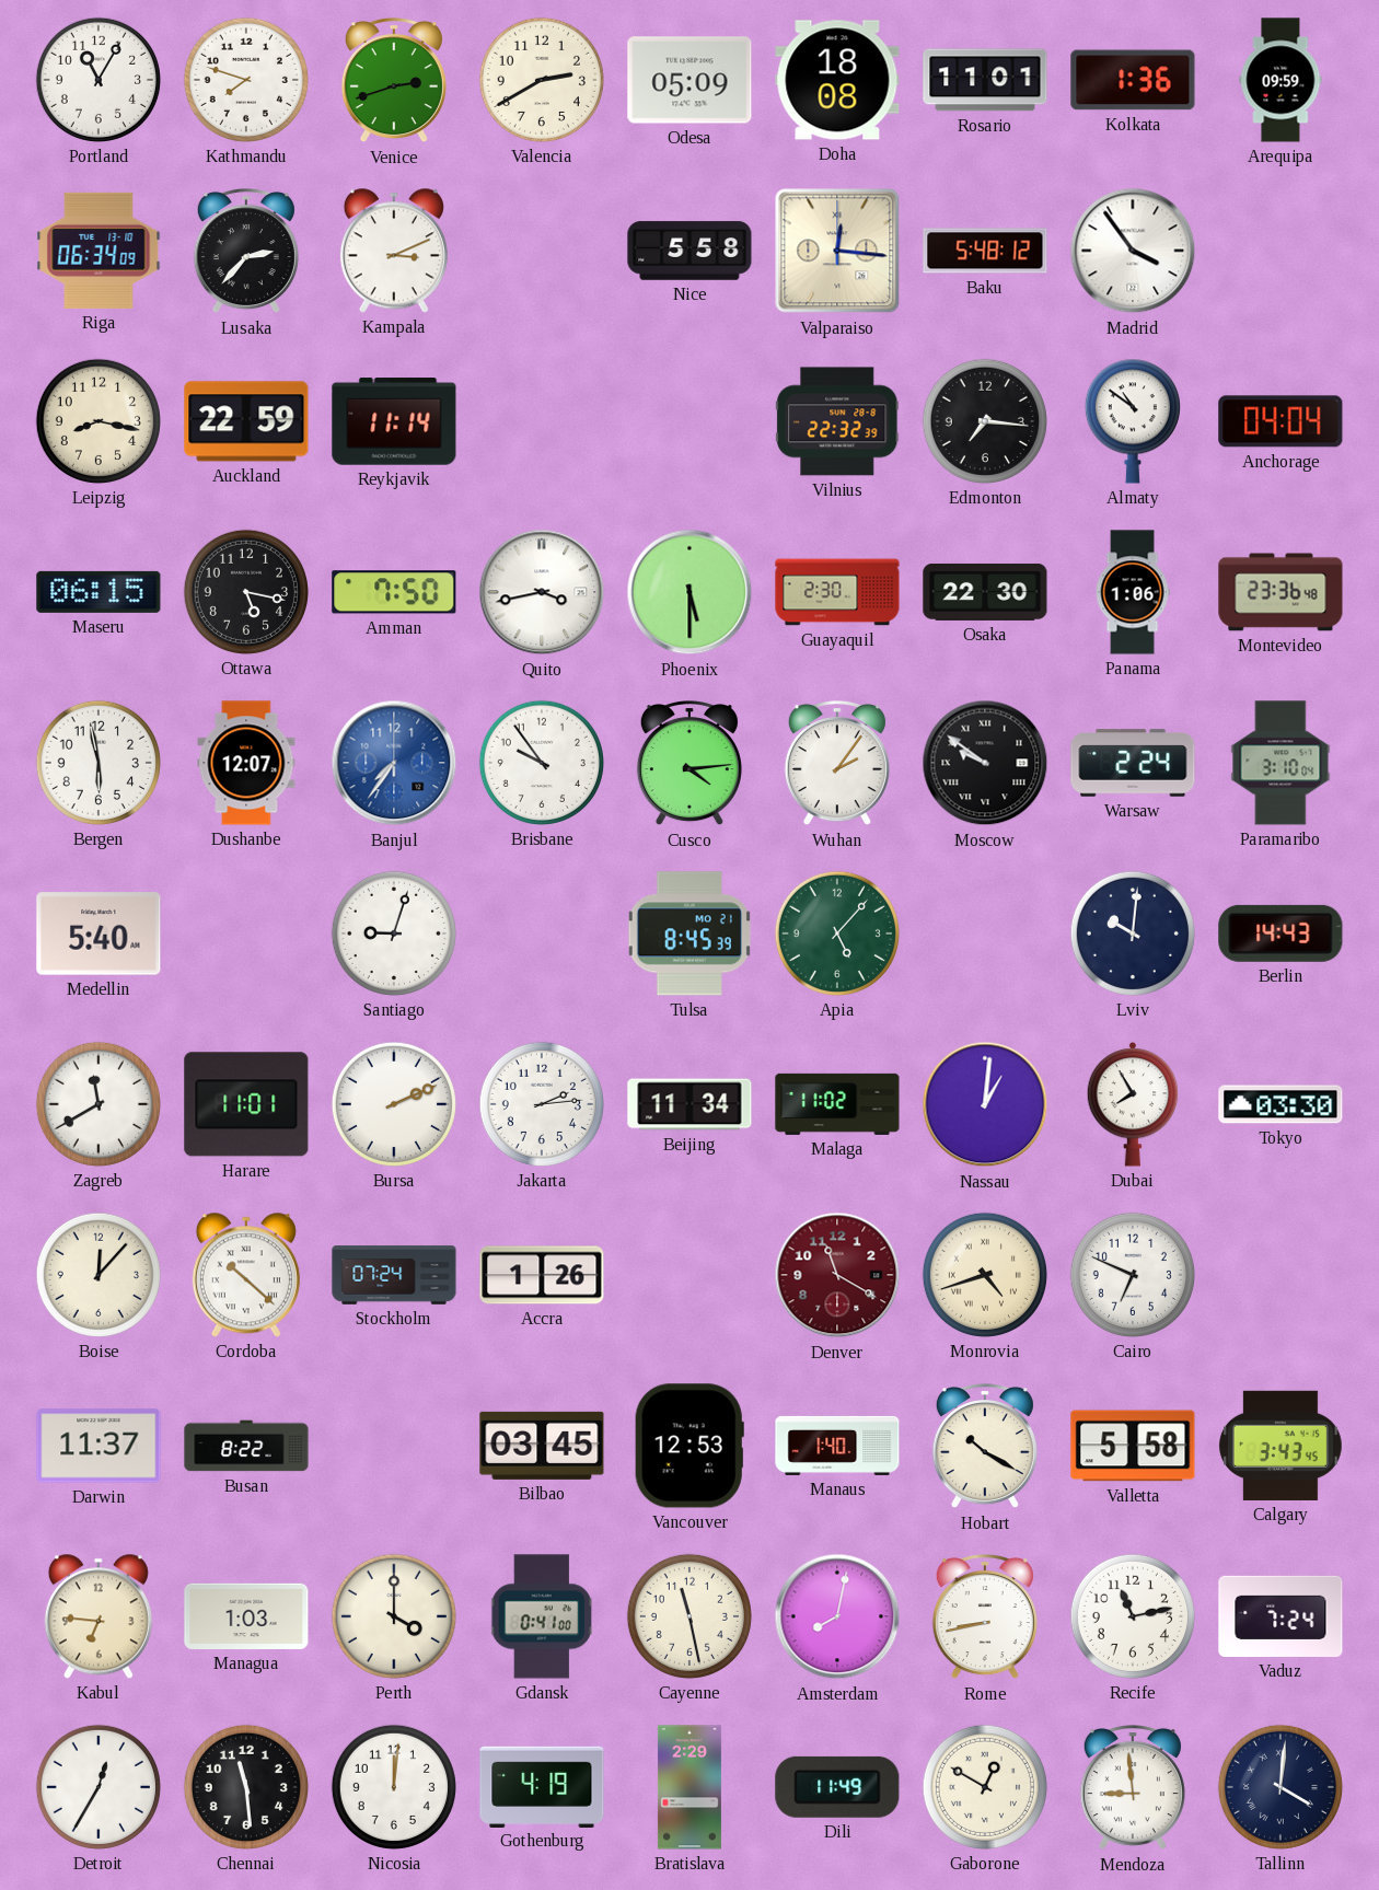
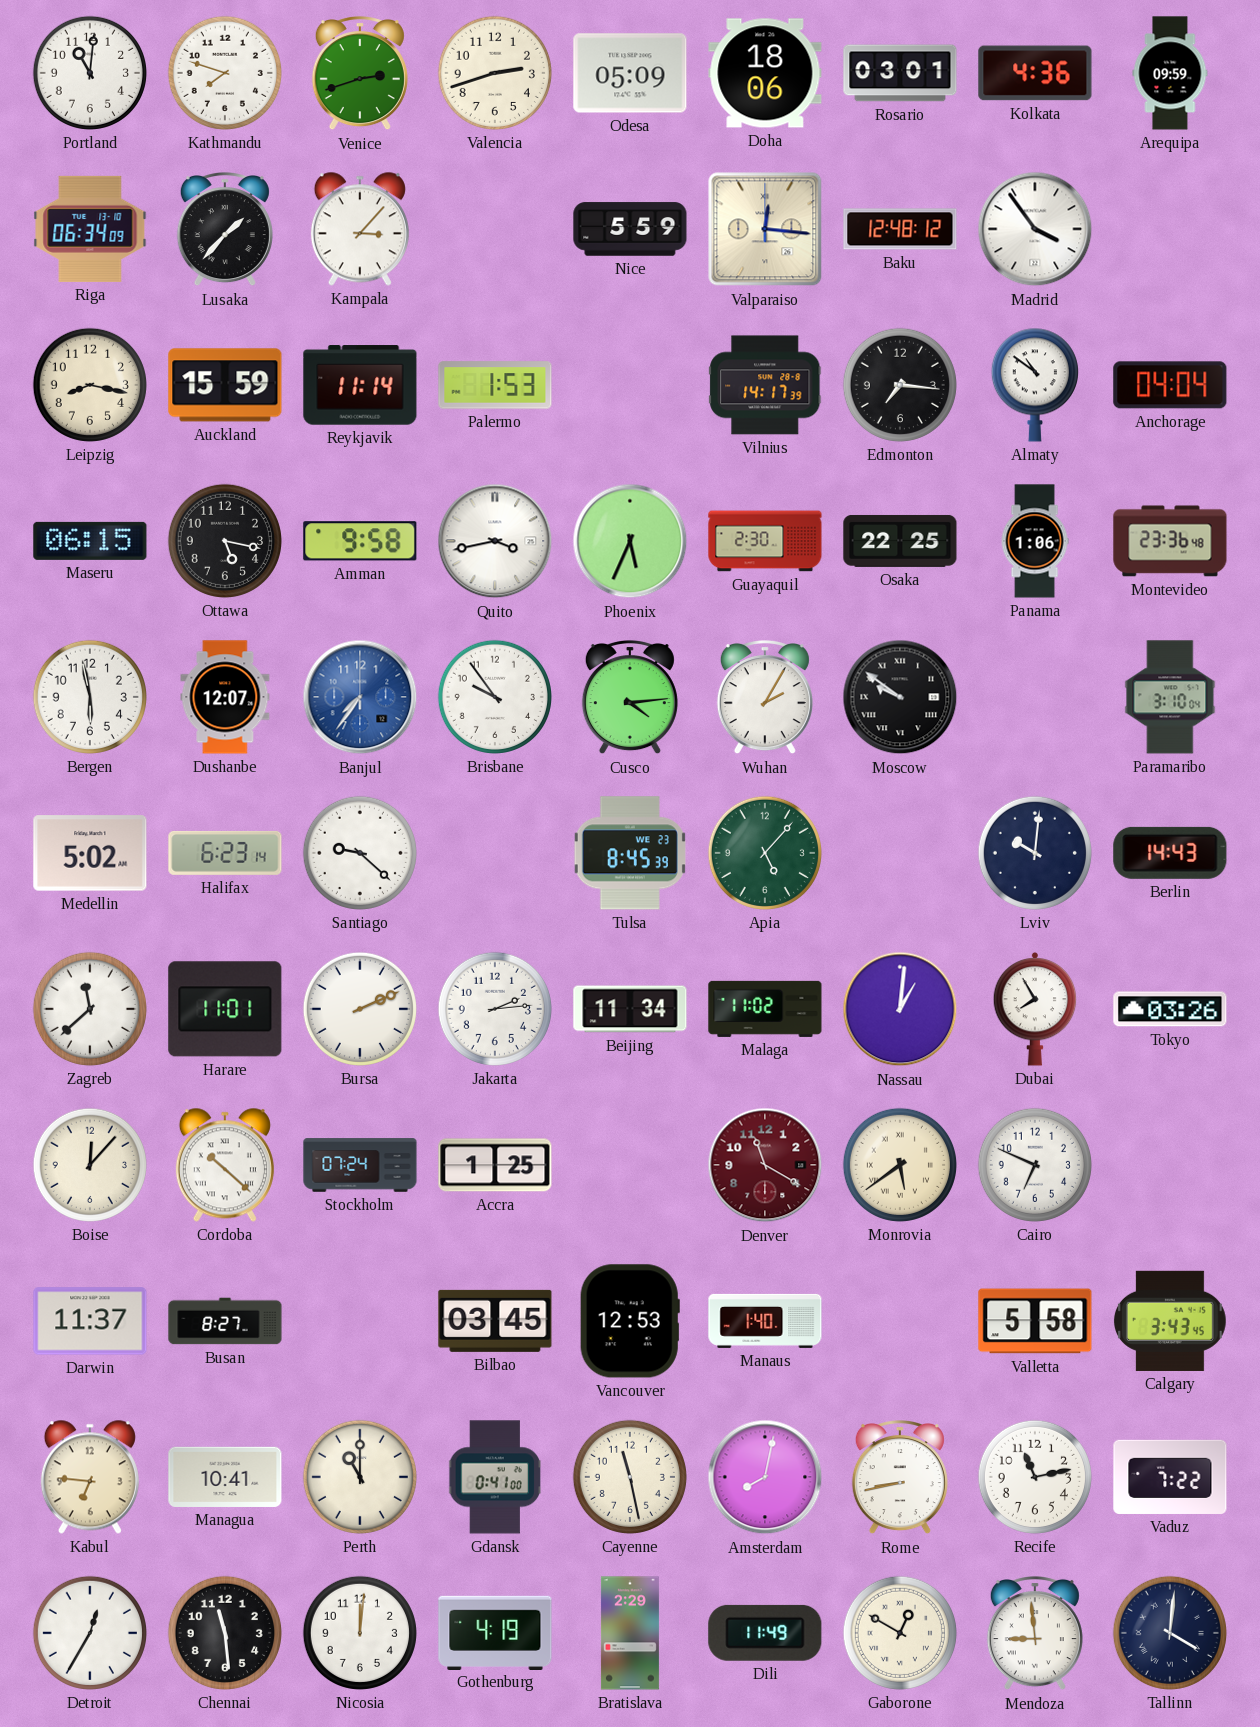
Portland: 11:05 -> 11:01 (90, 73)
Valencia: 2:40 -> 2:42 (495, 73)
Doha: 18:08 -> 18:06 (765, 73)
Rosario: 11:01 -> 03:01 (900, 73)
Kolkata: 1:36 -> 4:36 (1035, 73)
Lusaka: 2:37 -> 1:37 (225, 230)
Kampala: 3:11 -> 3:07 (360, 229)
Nice: 5:58 -> 5:59 (630, 229)
Baku: 5:48 -> 12:48 (900, 229)
Auckland: 22:59 -> 15:59 (225, 385)
Palermo: none -> 1:53 (495, 385)
Vilnius: 22:32 -> 14:17 (765, 385)
Amman: 7:50 -> 9:58 (360, 541)
Phoenix: 5:30 -> 5:34 (630, 541)
Osaka: 22:30 -> 22:25 (900, 541)
Wuhan: 2:06 -> 2:05 (765, 698)
Warsaw: 2:24 -> none (1133, 763)
Medellin: 5:40 -> 5:02 (90, 853)
Halifax: none -> 6:23 (225, 853)
Santiago: 9:03 -> 9:22 (360, 853)
Tulsa date: MO 21 -> WE 23 (630, 853)
Zagreb: 11:40 -> 11:38 (90, 1009)
Tokyo: 03:30 -> 03:26 (1170, 1009)
Accra: 1:26 -> 1:25 (495, 1165)
Monrovia: 4:42 -> 5:39 (900, 1165)
Busan: 8:22 -> 8:27 (225, 1321)
Hobart: 10:20 -> none (985, 1447)
Managua: 1:03 -> 10:41 (225, 1477)
Perth: 4:00 -> 11:00 (360, 1477)
Vaduz: 7:24 -> 7:22 (1170, 1477)
